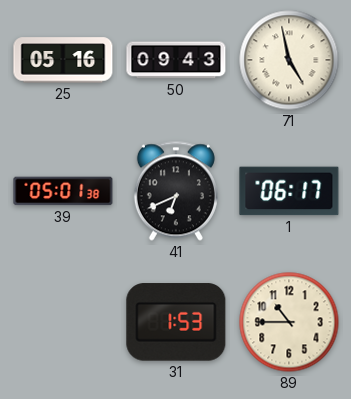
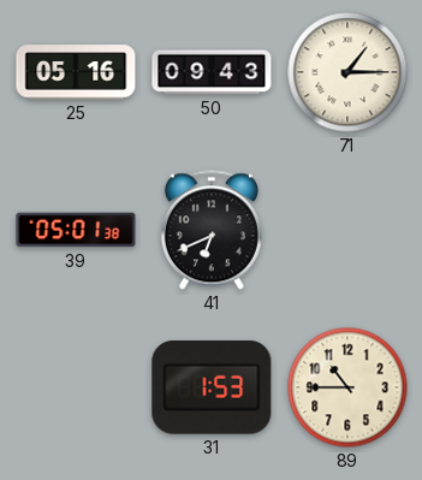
71: 4:58 -> 1:15 (347, 72)
1: 06:17 -> none (289, 191)
